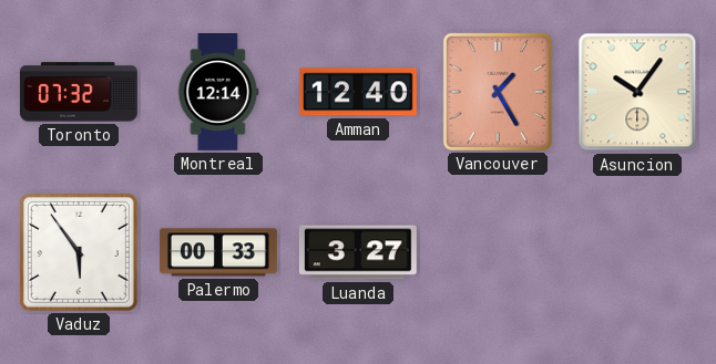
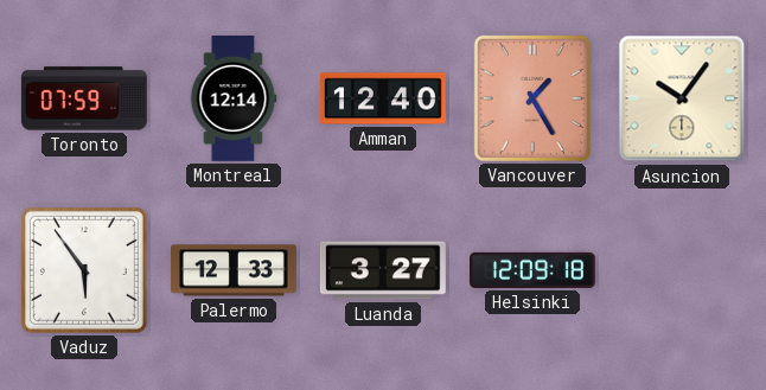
Toronto: 07:32 -> 07:59 (84, 98)
Palermo: 00:33 -> 12:33 (234, 270)
Helsinki: none -> 12:09 (534, 270)
